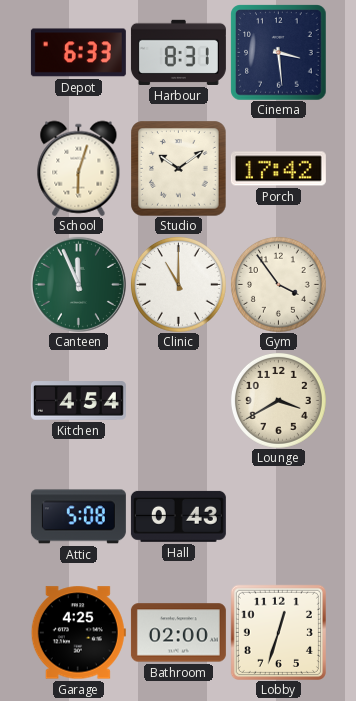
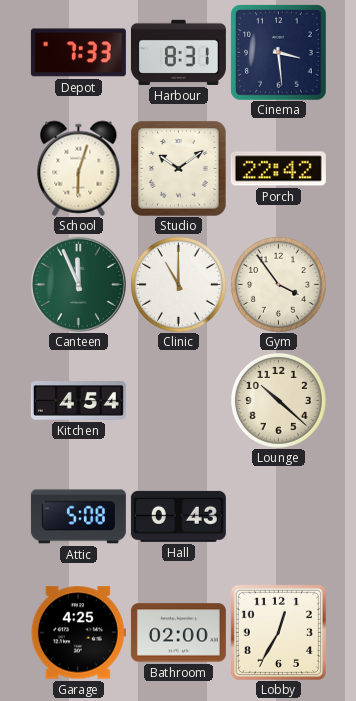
Depot: 6:33 -> 7:33 (78, 53)
Porch: 17:42 -> 22:42 (278, 169)
Lounge: 3:40 -> 10:22 (278, 400)
Lobby: 12:33 -> 12:35 (278, 632)
